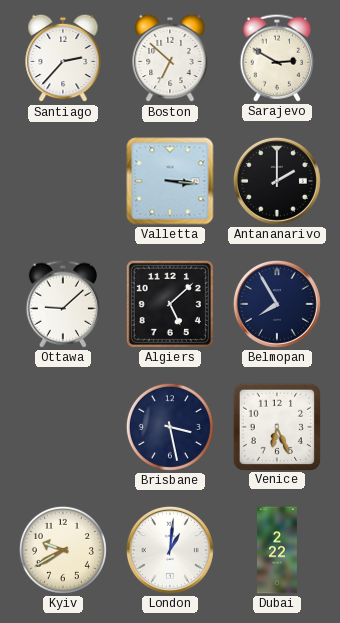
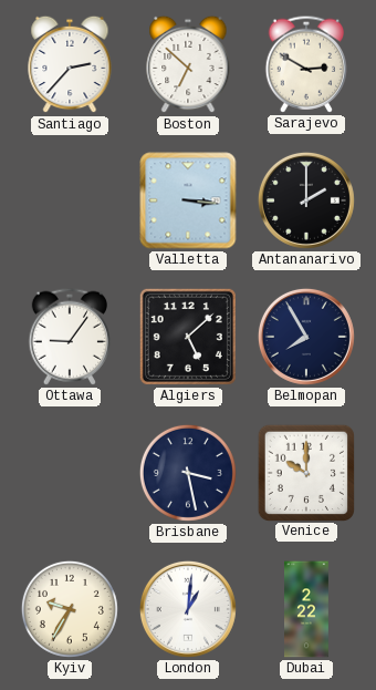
Ottawa: 9:08 -> 9:06 (69, 337)
Venice: 6:26 -> 10:00 (305, 472)
Kyiv: 9:40 -> 9:35 (70, 609)
